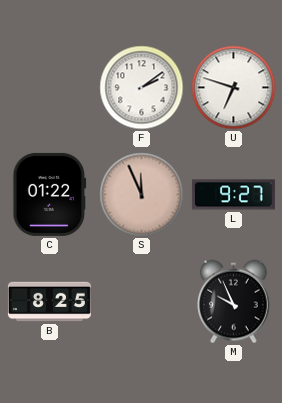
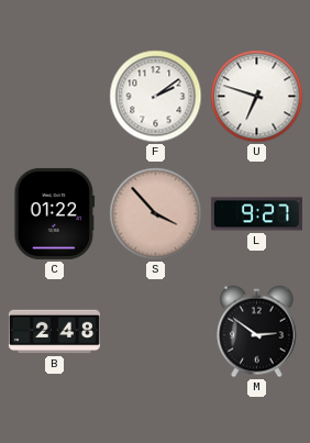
S: 11:56 -> 3:53 (156, 214)
B: 8:25 -> 2:48 (54, 332)
M: 9:56 -> 2:51 (257, 332)
